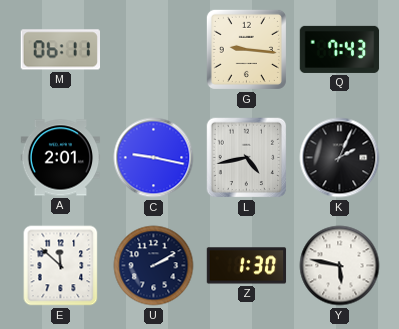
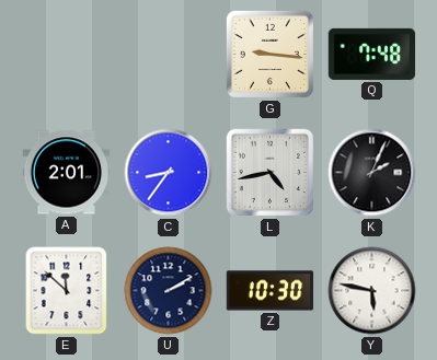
M: 06:11 -> none (60, 50)
Q: 7:43 -> 7:48 (372, 54)
C: 9:17 -> 8:36 (169, 173)
Z: 1:30 -> 10:30 (271, 291)
